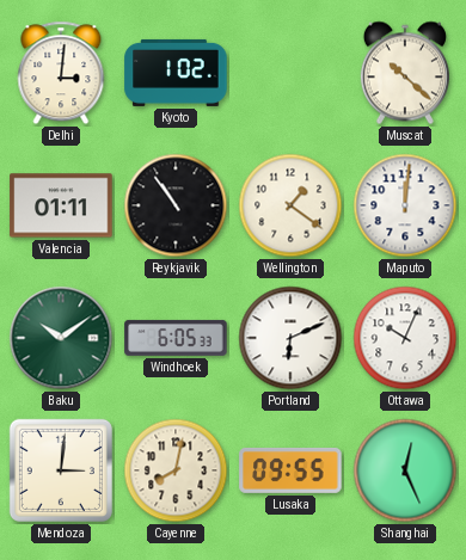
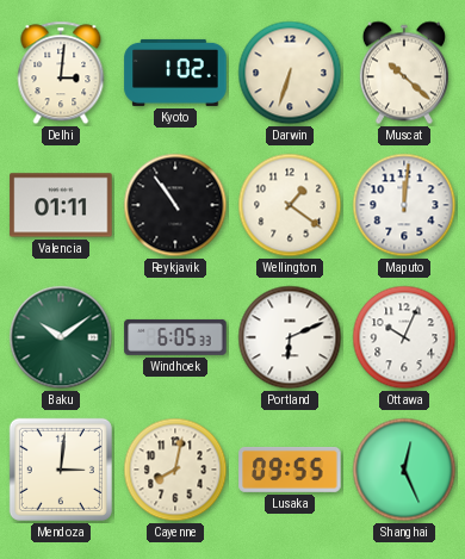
Darwin: none -> 6:33 (290, 73)
